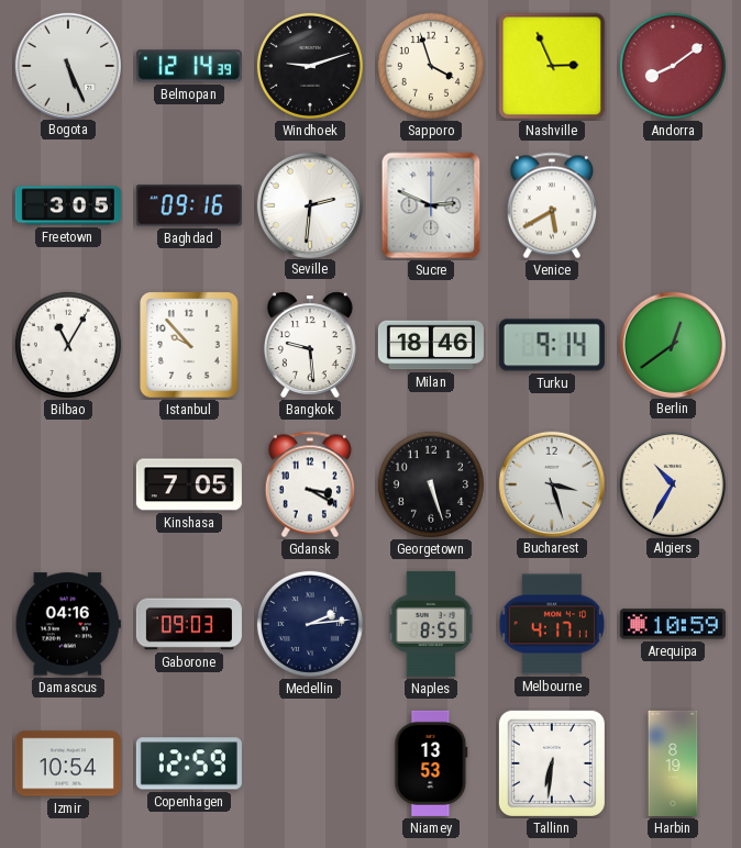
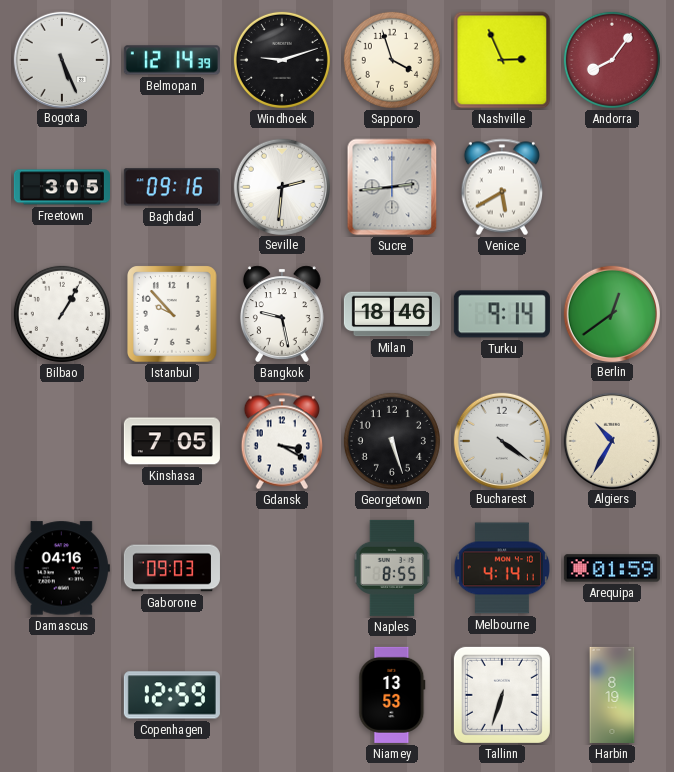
Andorra: 8:09 -> 8:06 (612, 60)
Sucre: 2:49 -> 2:44 (392, 187)
Bilbao: 11:05 -> 1:05 (62, 314)
Bangkok: 9:29 -> 9:28 (282, 314)
Bucharest: 3:27 -> 4:21 (501, 440)
Medellin: 2:14 -> none (310, 624)
Melbourne: 4:17 -> 4:14 (502, 568)
Arequipa: 10:59 -> 01:59 (612, 568)
Izmir: 10:54 -> none (68, 763)
Tallinn: 6:31 -> 6:33 (502, 695)
